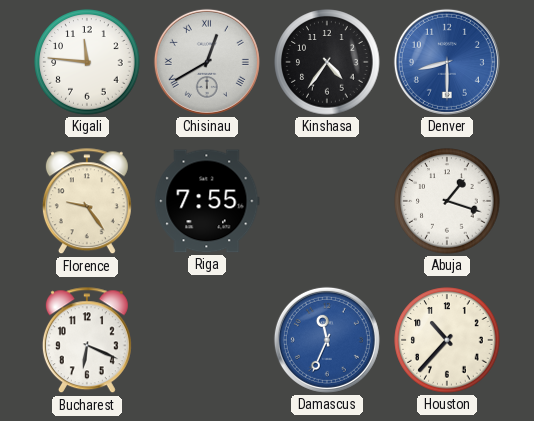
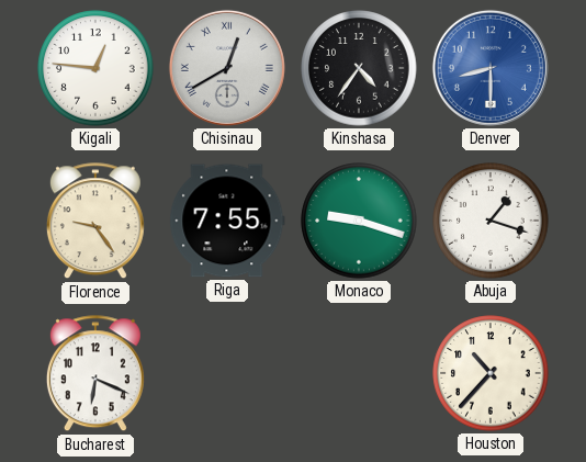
Kigali: 11:46 -> 12:46 (95, 68)
Monaco: none -> 9:18 (359, 221)
Damascus: 11:34 -> none (327, 340)
